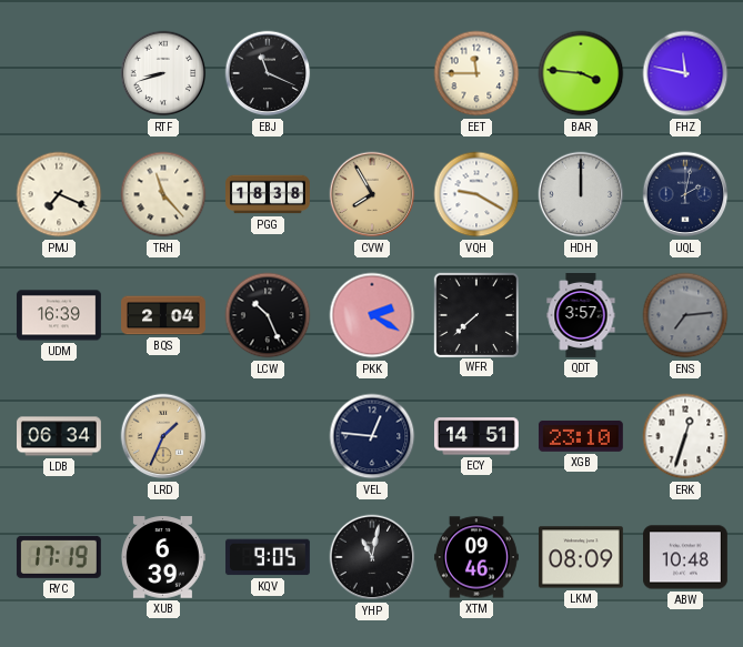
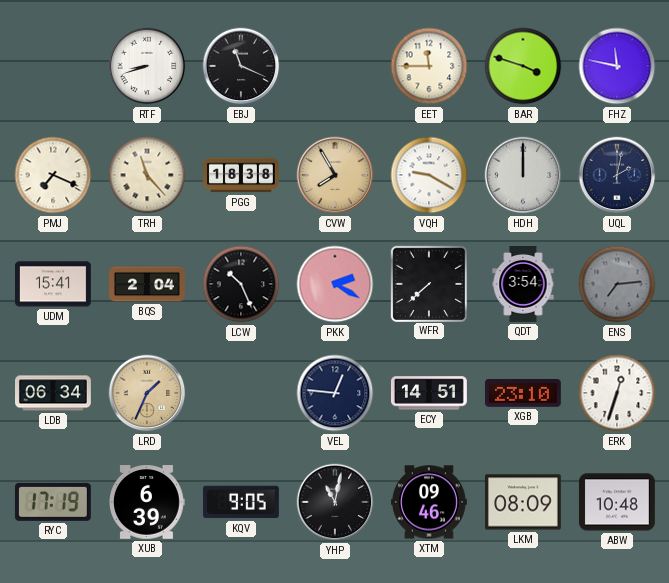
BAR: 3:46 -> 3:48 (523, 66)
UDM: 16:39 -> 15:41 (53, 284)
QDT: 3:57 -> 3:54 (523, 285)
